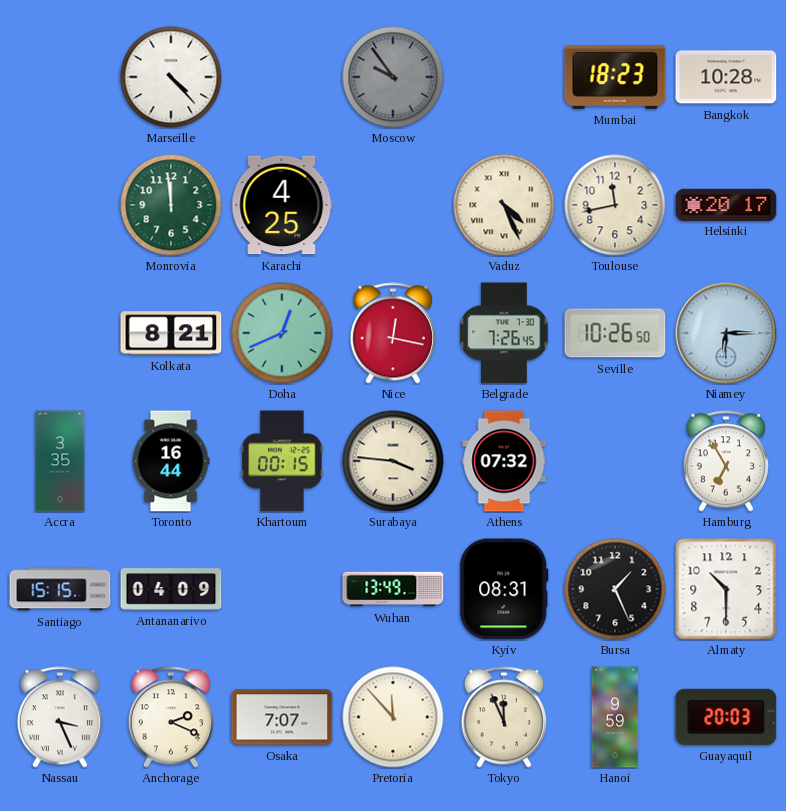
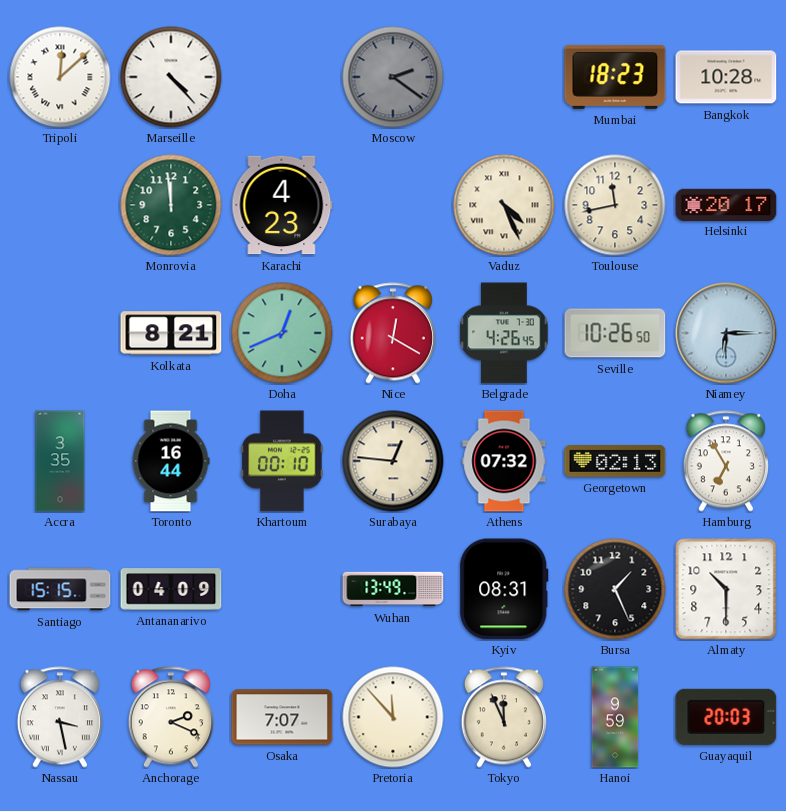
Tripoli: none -> 12:08 (60, 77)
Moscow: 9:54 -> 2:21 (393, 77)
Karachi: 4:25 -> 4:23 (282, 205)
Nice: 12:17 -> 12:20 (393, 333)
Belgrade: 7:26 -> 4:26 (504, 333)
Khartoum: 00:15 -> 00:10 (282, 461)
Surabaya: 3:46 -> 12:46 (393, 461)
Georgetown: none -> 02:13 (615, 462)
Nassau: 3:26 -> 3:28 (60, 717)
